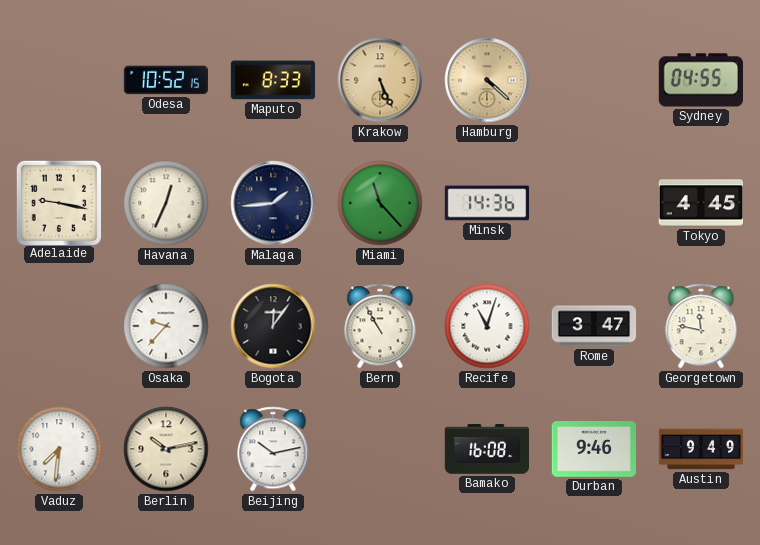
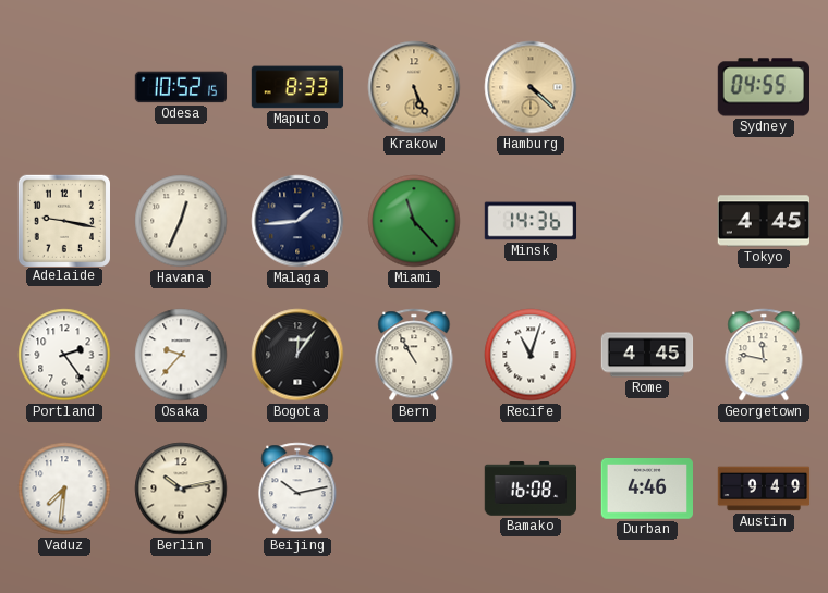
Portland: none -> 2:24 (64, 355)
Rome: 3:47 -> 4:45 (647, 355)
Durban: 9:46 -> 4:46 (646, 490)
